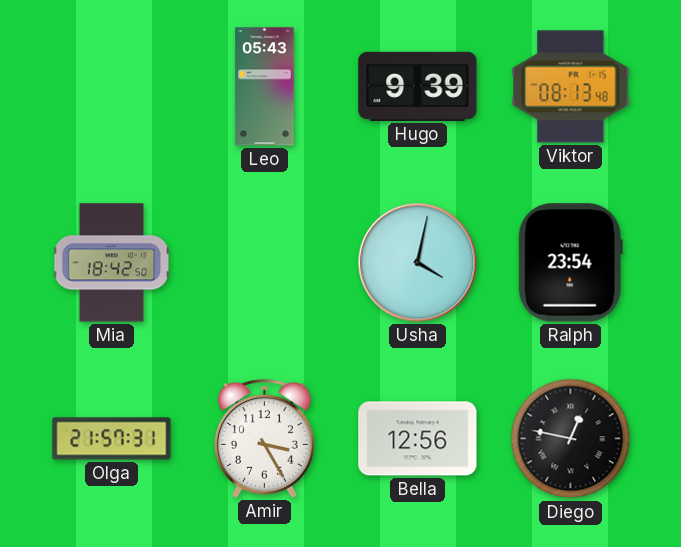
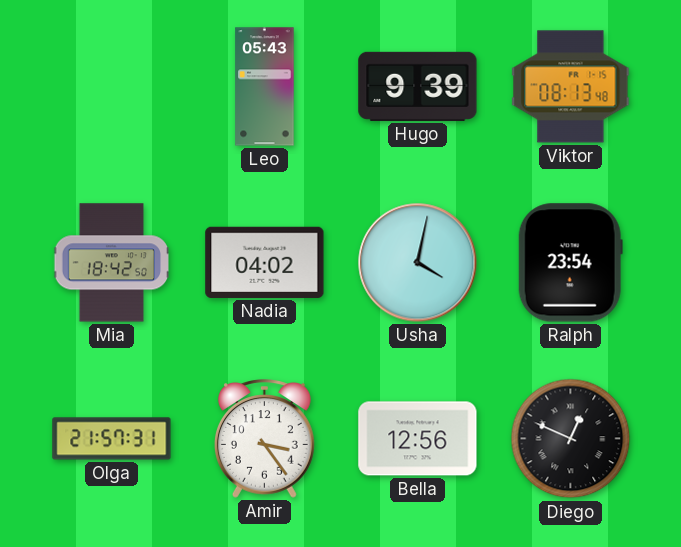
Nadia: none -> 04:02 (265, 262)
Amir: 3:25 -> 3:24 (264, 439)
Diego: 12:47 -> 12:49 (571, 439)
